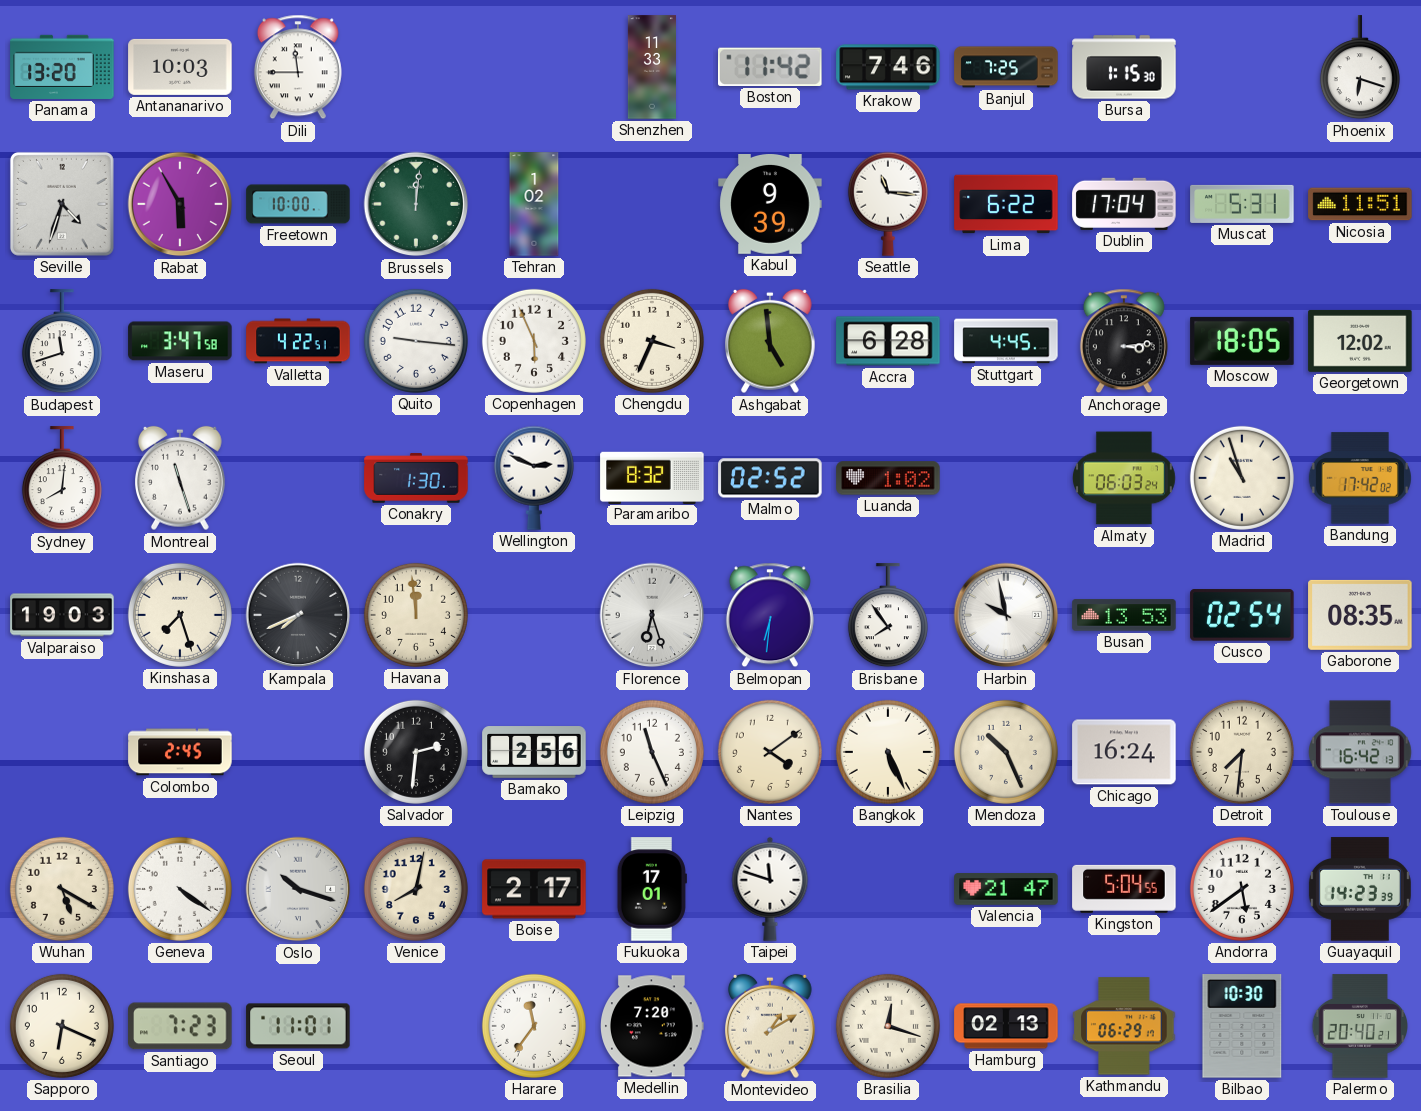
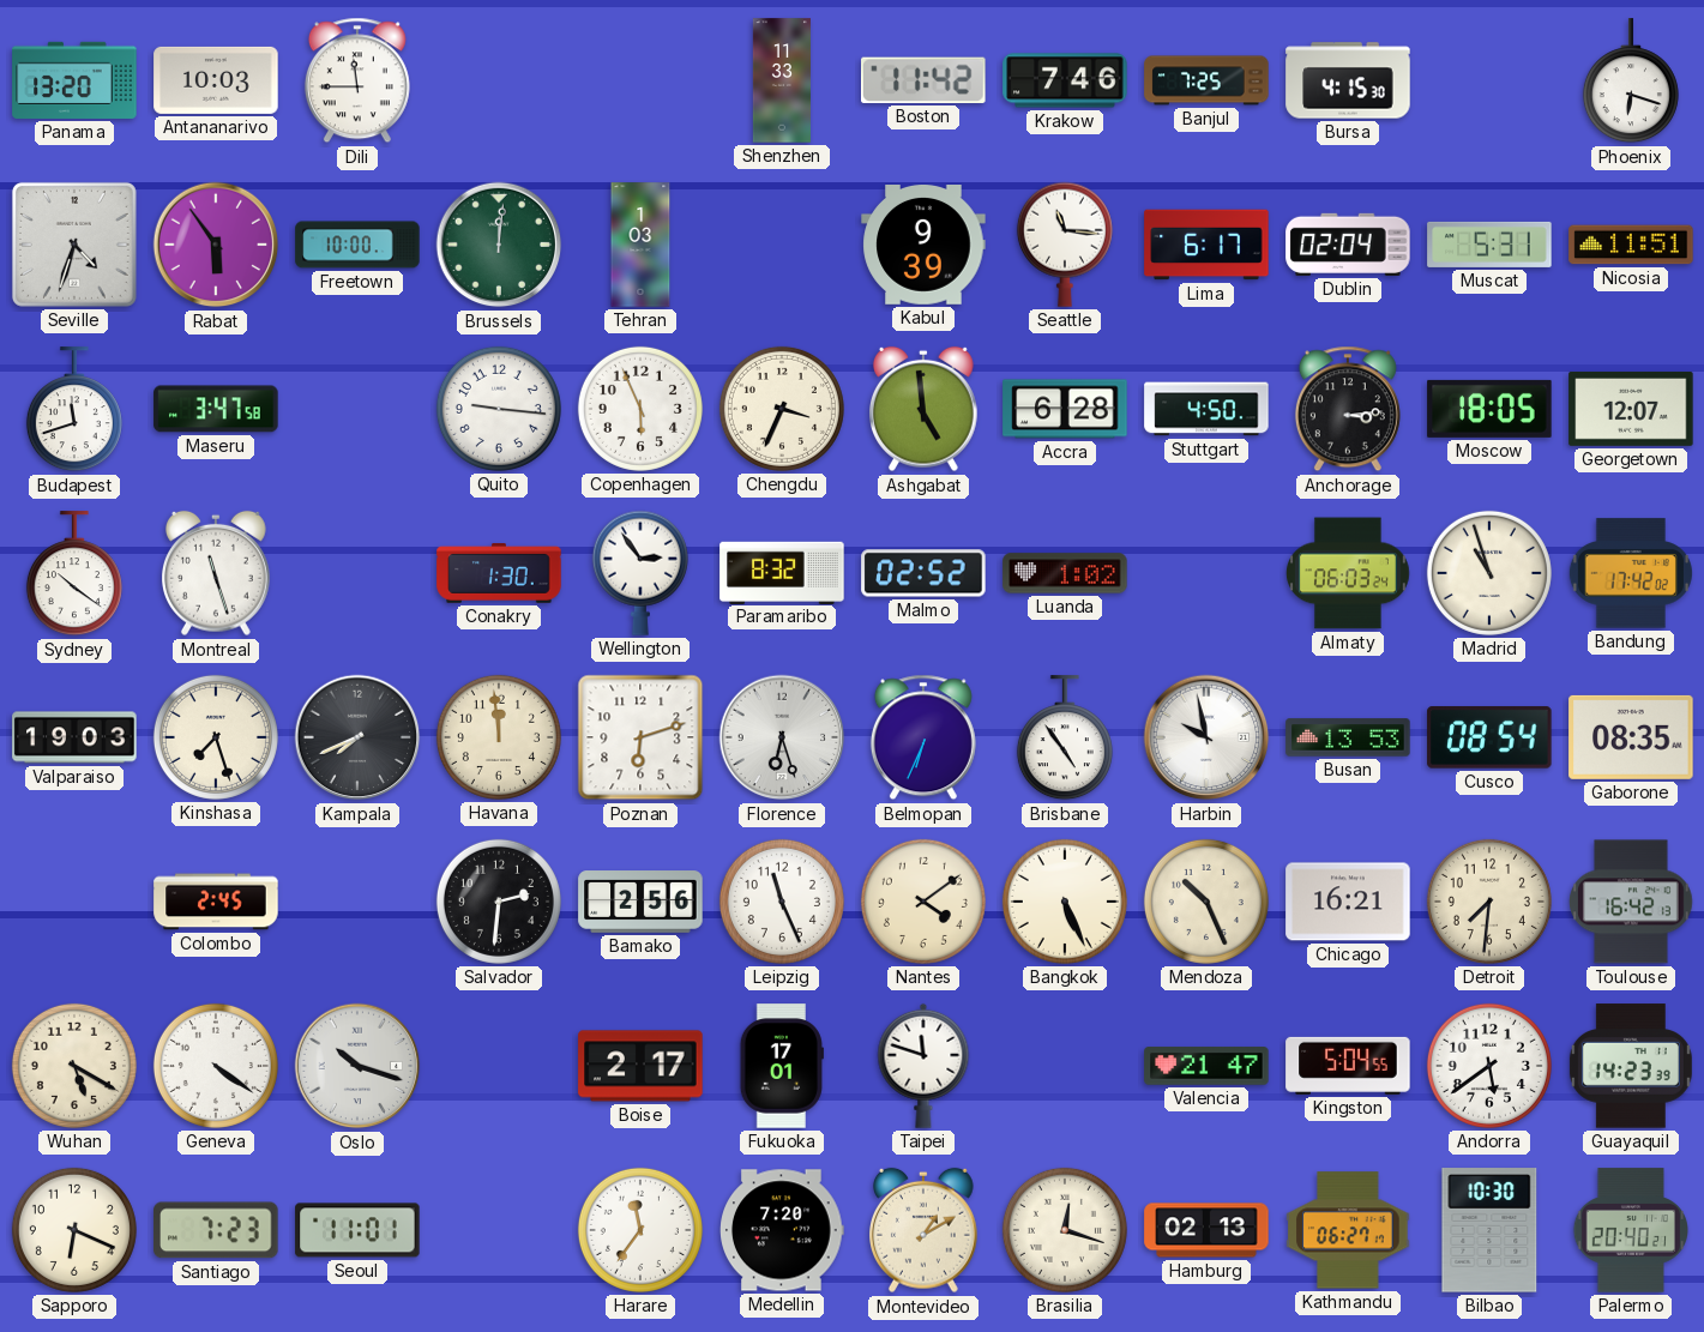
Bursa: 1:15 -> 4:15 (1348, 80)
Rabat: 5:55 -> 5:54 (216, 245)
Tehran: 1:02 -> 1:03 (640, 245)
Lima: 6:22 -> 6:17 (1206, 245)
Dublin: 17:04 -> 02:04 (1348, 245)
Valletta: 4:22 -> none (298, 341)
Stuttgart: 4:45 -> 4:50 (1206, 409)
Georgetown: 12:02 -> 12:07 (1631, 409)
Sydney: 8:01 -> 10:21 (74, 574)
Wellington: 2:49 -> 2:54 (640, 573)
Poznan: none -> 6:12 (640, 737)
Belmopan: 6:31 -> 6:34 (923, 737)
Brisbane: 7:54 -> 4:54 (1065, 739)
Cusco: 02:54 -> 08:54 (1489, 737)
Chicago: 16:24 -> 16:21 (1348, 902)
Venice: 8:02 -> none (416, 889)
Kathmandu: 06:29 -> 06:27 (1348, 1230)
